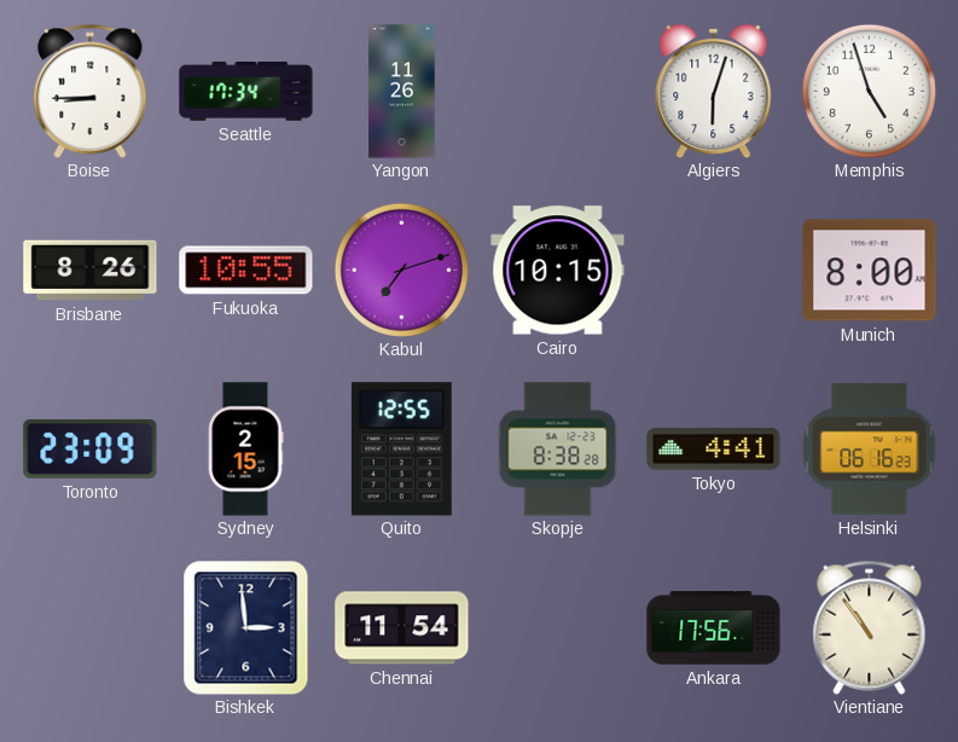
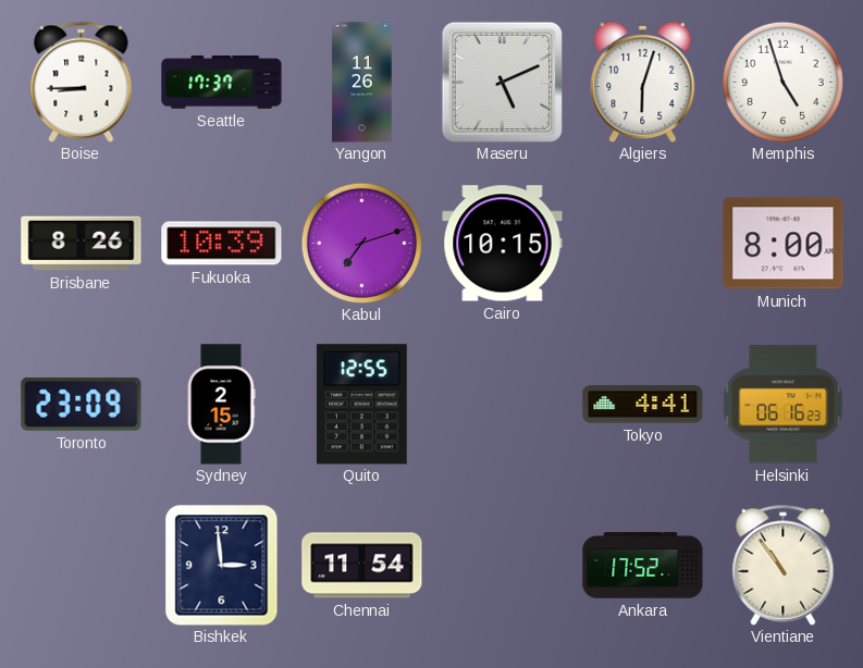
Seattle: 17:34 -> 17:37 (222, 83)
Maseru: none -> 5:11 (502, 82)
Fukuoka: 10:55 -> 10:39 (222, 244)
Skopje: 8:38 -> none (558, 450)
Ankara: 17:56 -> 17:52 (643, 566)
